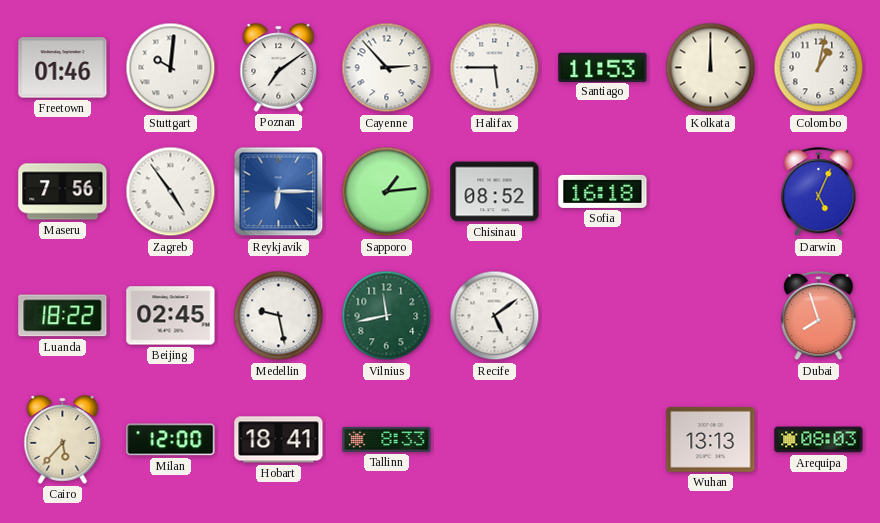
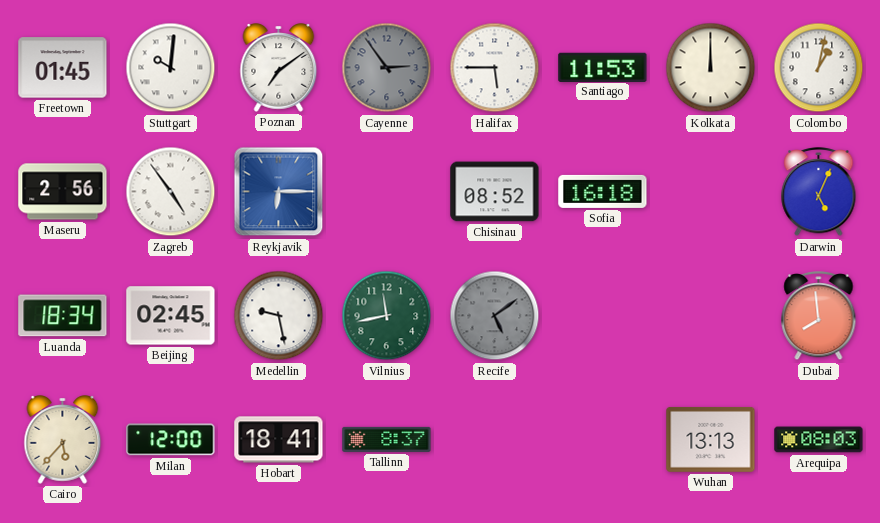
Freetown: 01:46 -> 01:45 (63, 68)
Cayenne: 2:53 -> 2:54 (387, 68)
Cayenne dial: white -> grey (387, 68)
Maseru: 7:56 -> 2:56 (63, 192)
Sapporo: 1:14 -> none (387, 192)
Luanda: 18:22 -> 18:34 (63, 316)
Recife dial: white -> grey (495, 316)
Dubai: 7:57 -> 7:59 (819, 316)
Tallinn: 8:33 -> 8:37 (387, 439)
